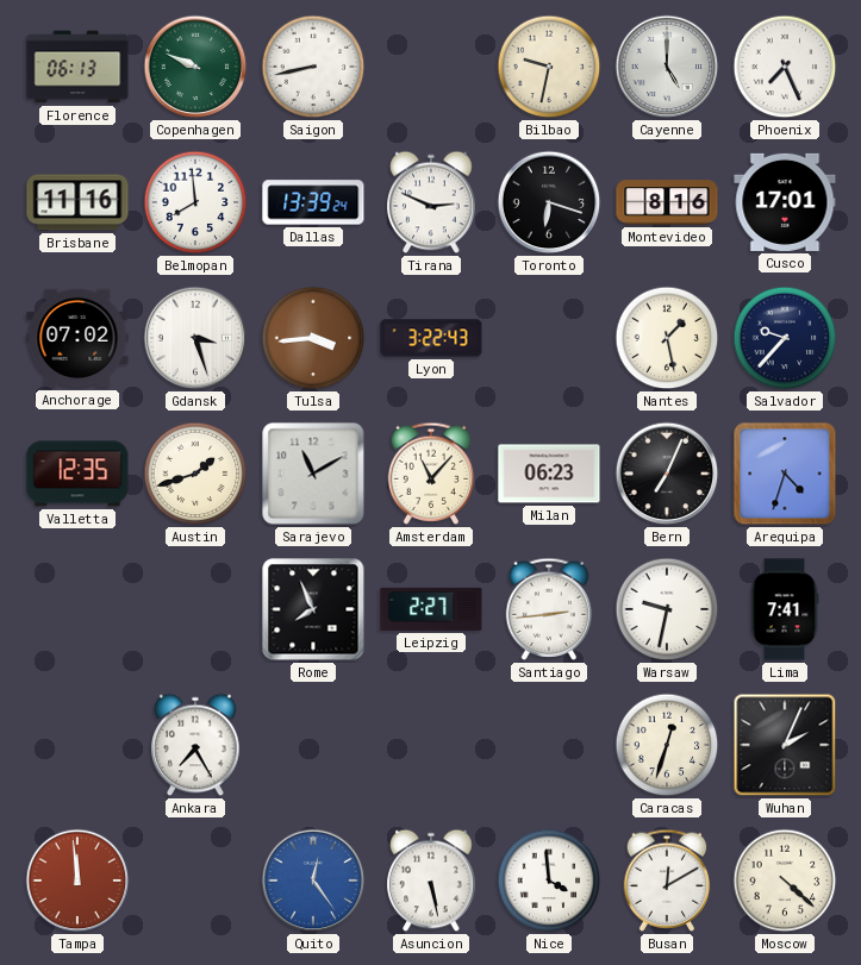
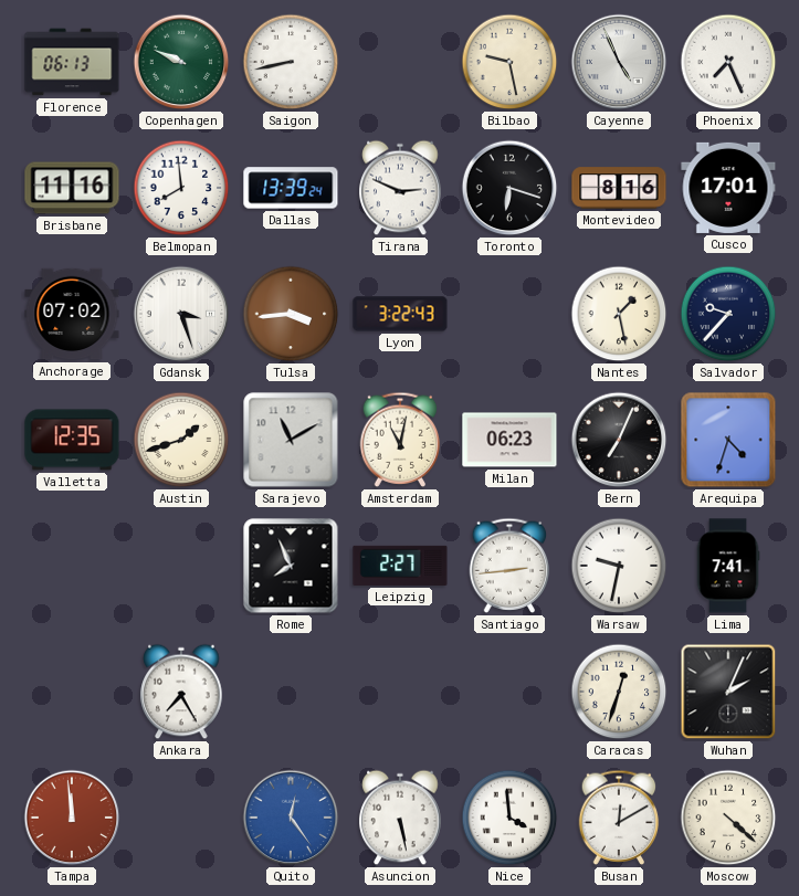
Bilbao: 9:32 -> 9:28 (509, 62)
Cayenne: 5:00 -> 4:56 (619, 62)
Amsterdam: 11:07 -> 11:02 (400, 440)
